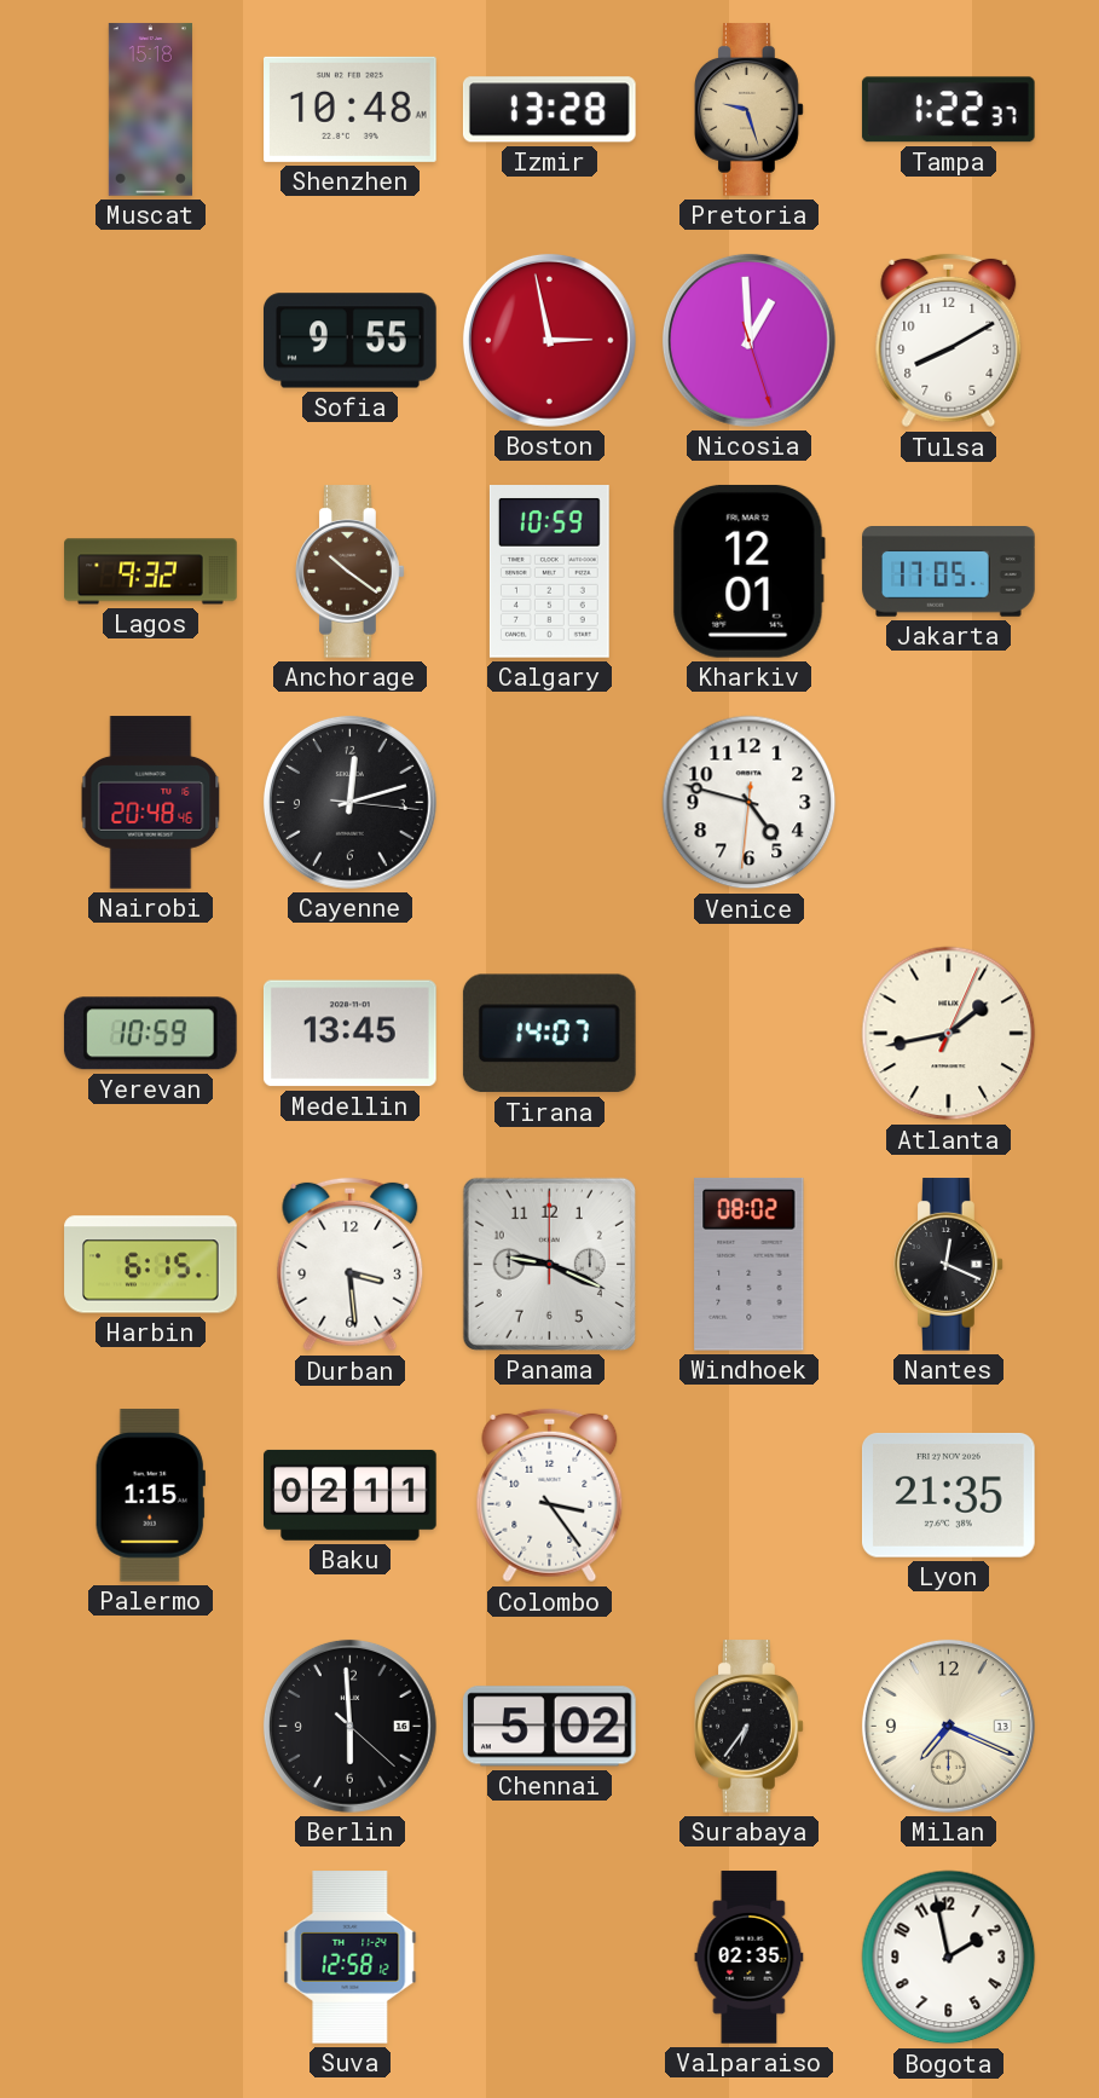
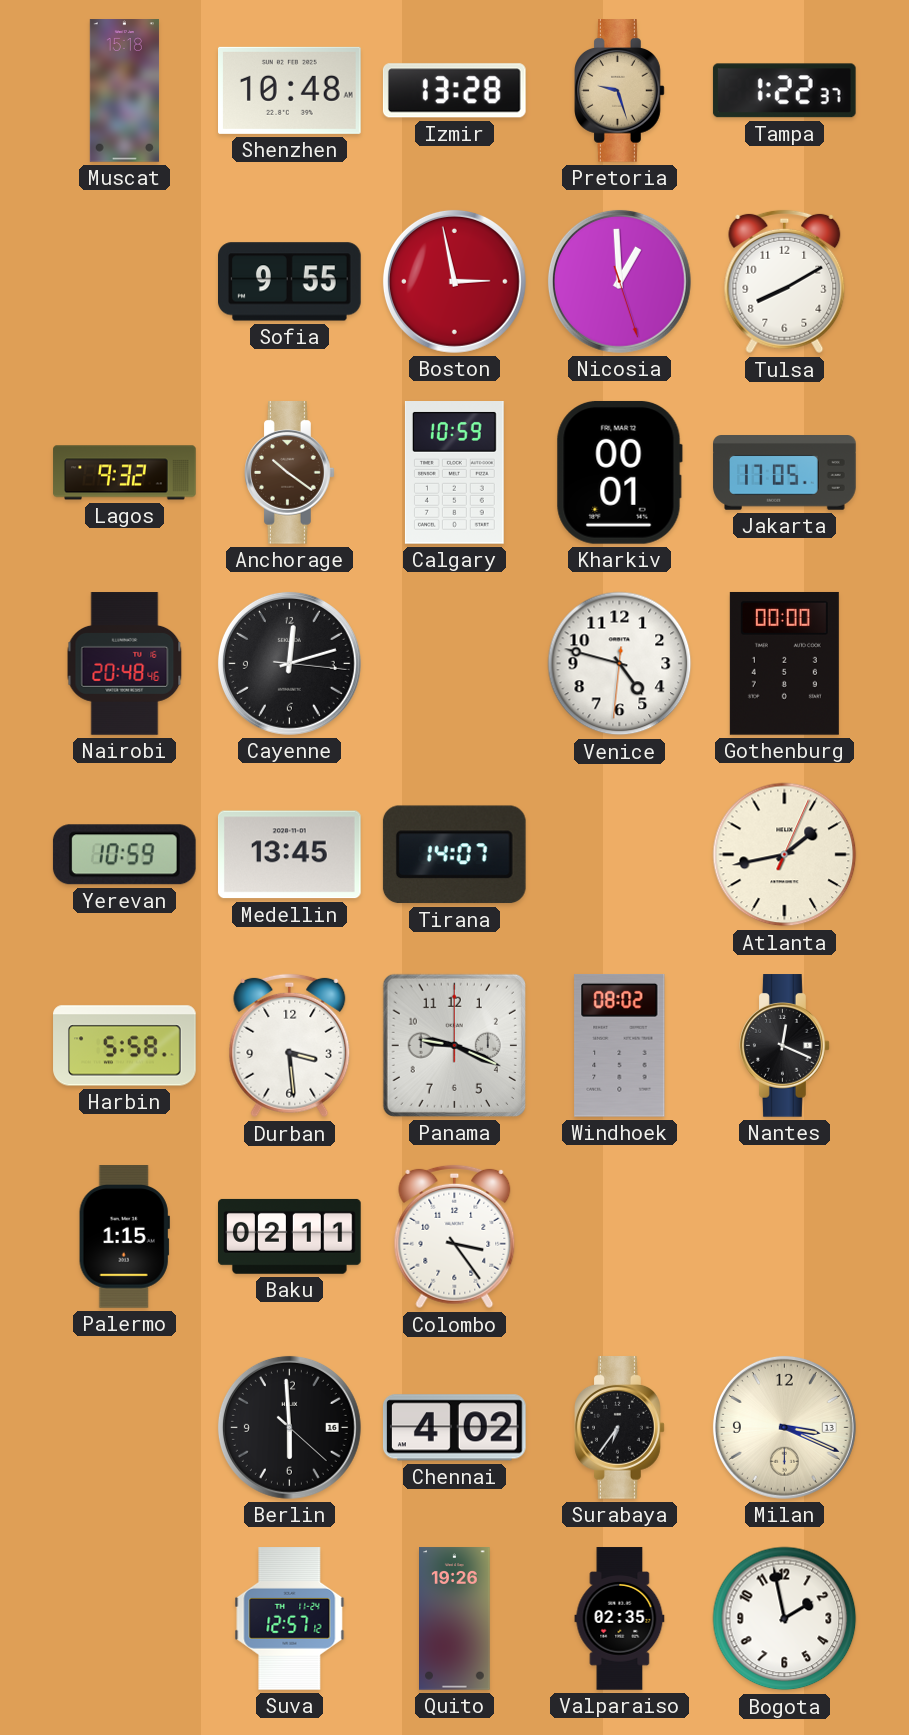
Kharkiv: 12:01 -> 00:01 (619, 472)
Gothenburg: none -> 00:00 (784, 663)
Harbin: 6:15 -> 5:58 (125, 1046)
Lyon: 21:35 -> none (948, 1495)
Chennai: 5:02 -> 4:02 (454, 1428)
Milan: 7:19 -> 3:19 (784, 1427)
Suva: 12:58 -> 12:57 (290, 1619)
Quito: none -> 19:26 (455, 1619)
